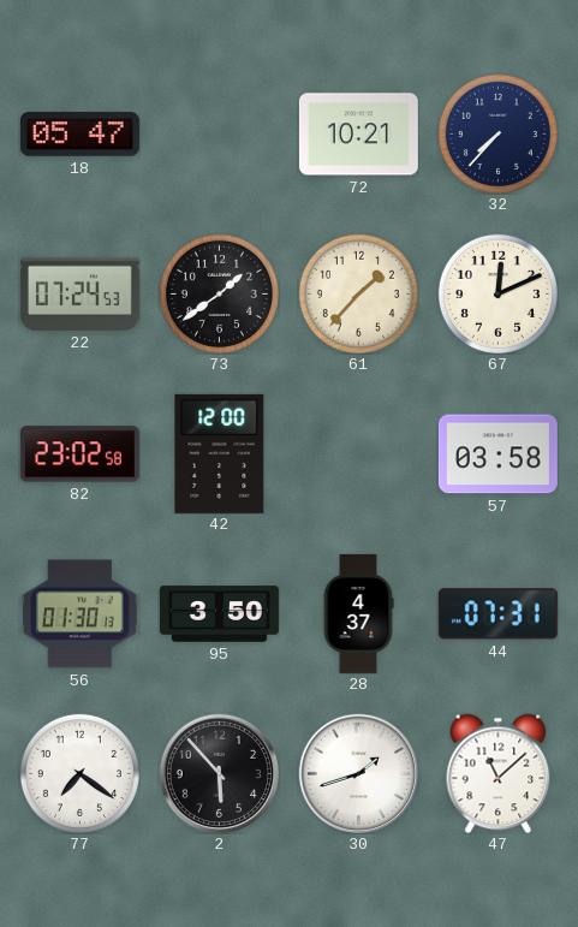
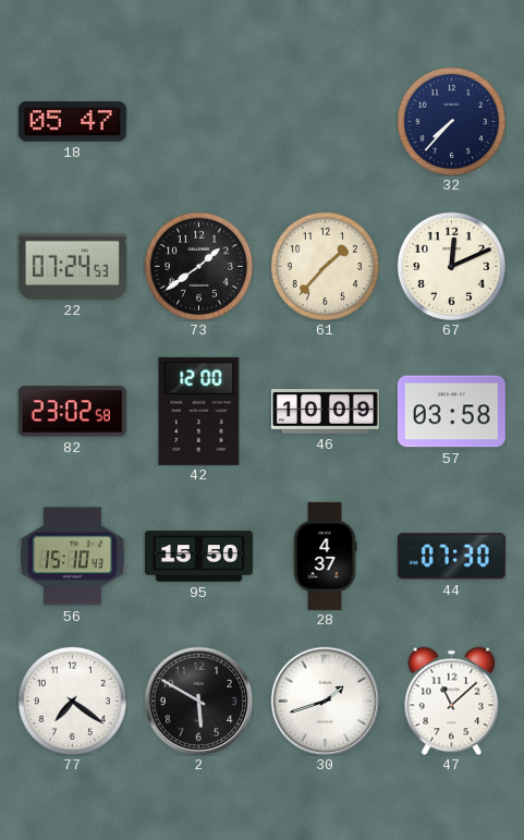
72: 10:21 -> none (358, 135)
46: none -> 10:09 (325, 412)
56: 01:30 -> 15:10 (72, 557)
95: 3:50 -> 15:50 (198, 557)
44: 07:31 -> 07:30 (451, 557)
2: 5:53 -> 5:50 (198, 701)
